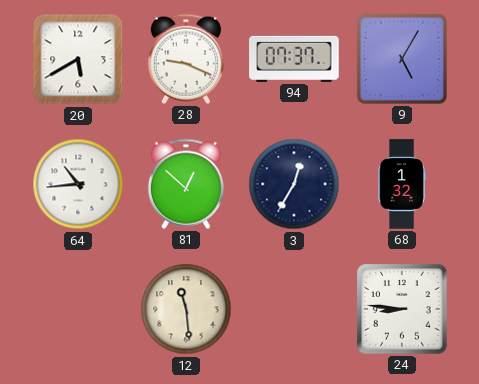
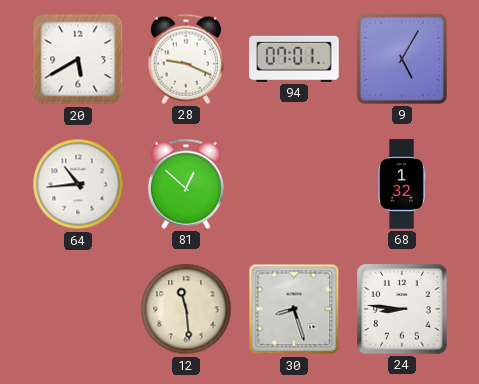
94: 07:37 -> 07:01 (294, 59)
3: 12:35 -> none (294, 184)
30: none -> 8:27 (294, 309)
